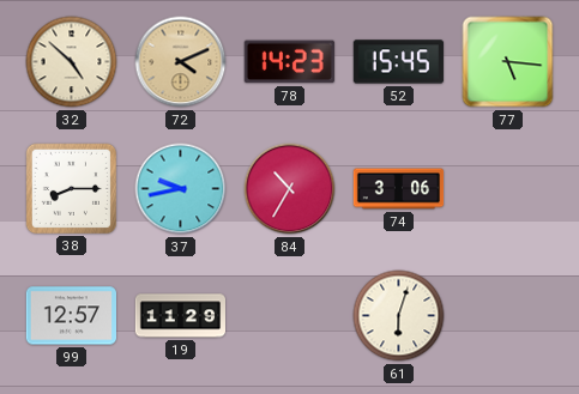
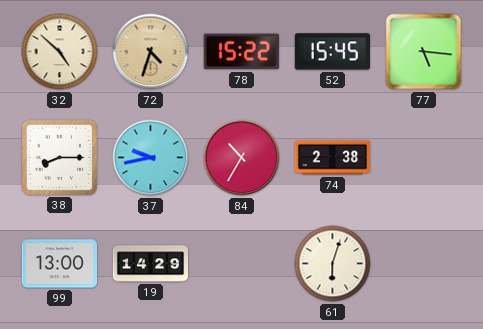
72: 4:11 -> 4:33 (151, 52)
78: 14:23 -> 15:22 (241, 52)
74: 3:06 -> 2:38 (333, 158)
99: 12:57 -> 13:00 (59, 264)
19: 11:29 -> 14:29 (150, 264)
